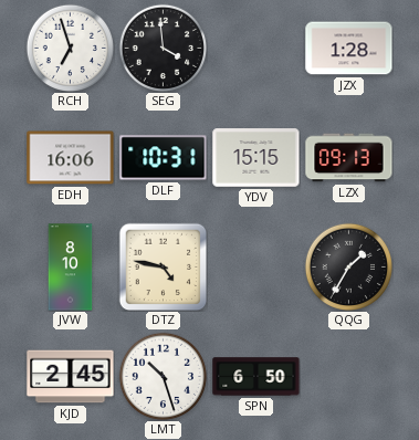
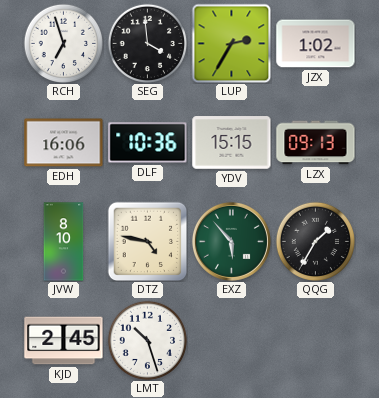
LUP: none -> 2:35 (231, 43)
JZX: 1:28 -> 1:02 (316, 44)
DLF: 10:31 -> 10:36 (148, 143)
EXZ: none -> 5:53 (231, 241)
SPN: 6:50 -> none (256, 377)
